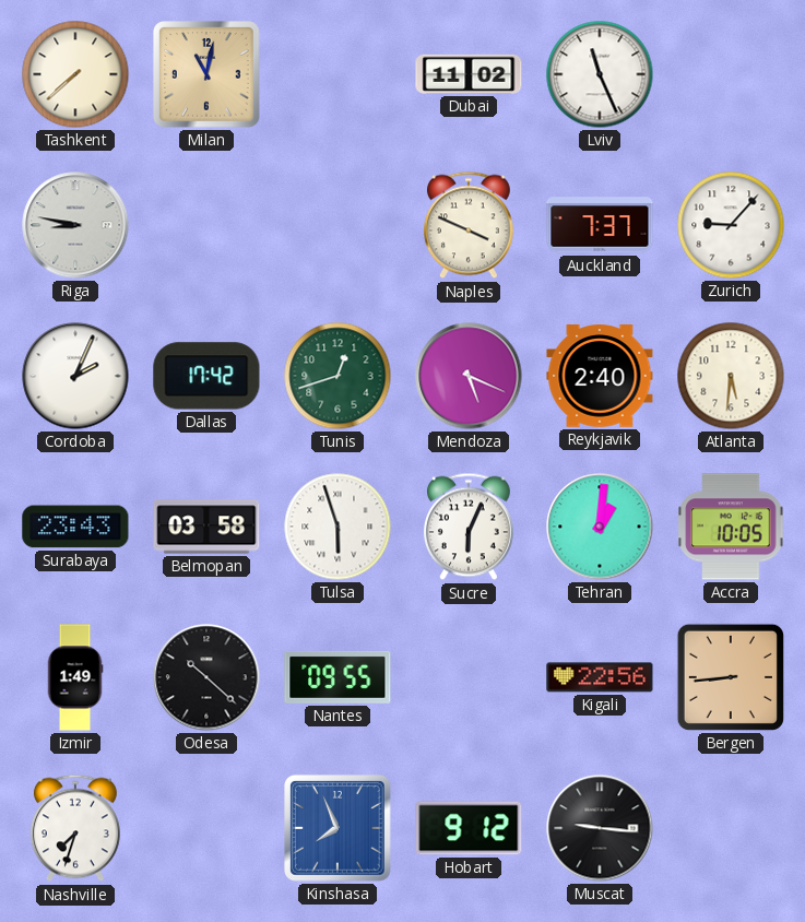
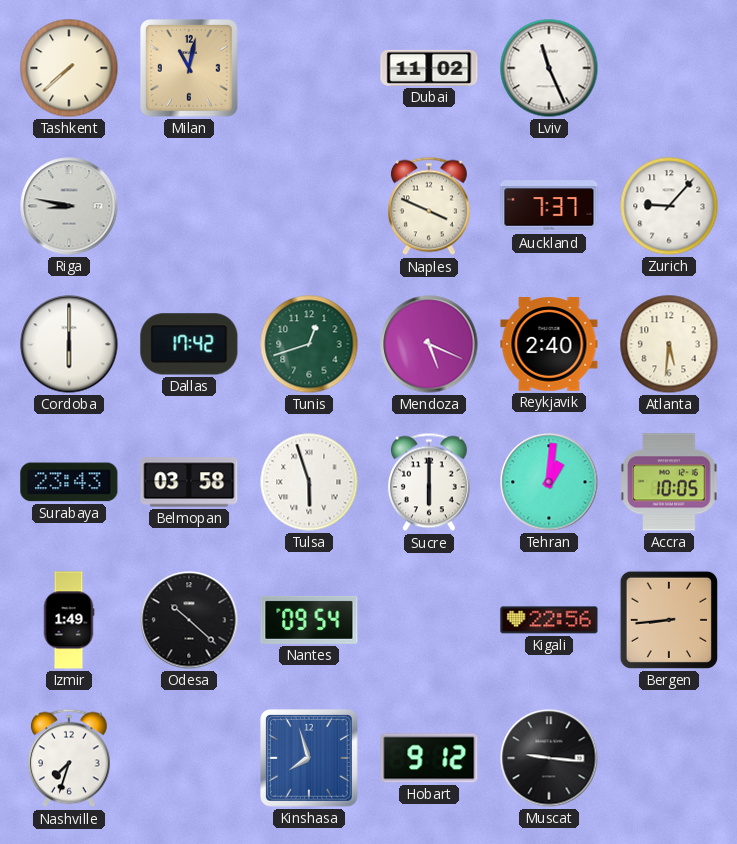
Cordoba: 2:04 -> 6:00 (69, 344)
Sucre: 6:04 -> 6:00 (429, 482)
Nantes: 09:55 -> 09:54 (309, 620)
Kinshasa: 7:56 -> 7:57 (309, 758)
